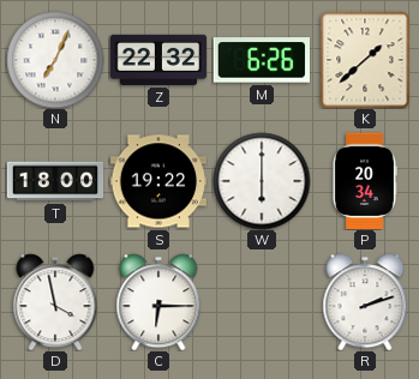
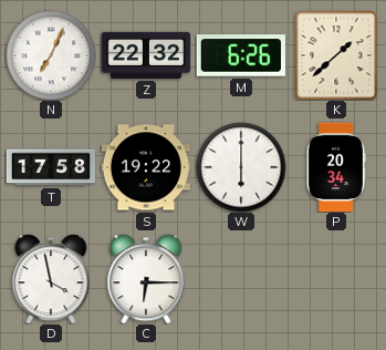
T: 18:00 -> 17:58 (51, 167)
R: 2:12 -> none (365, 302)
